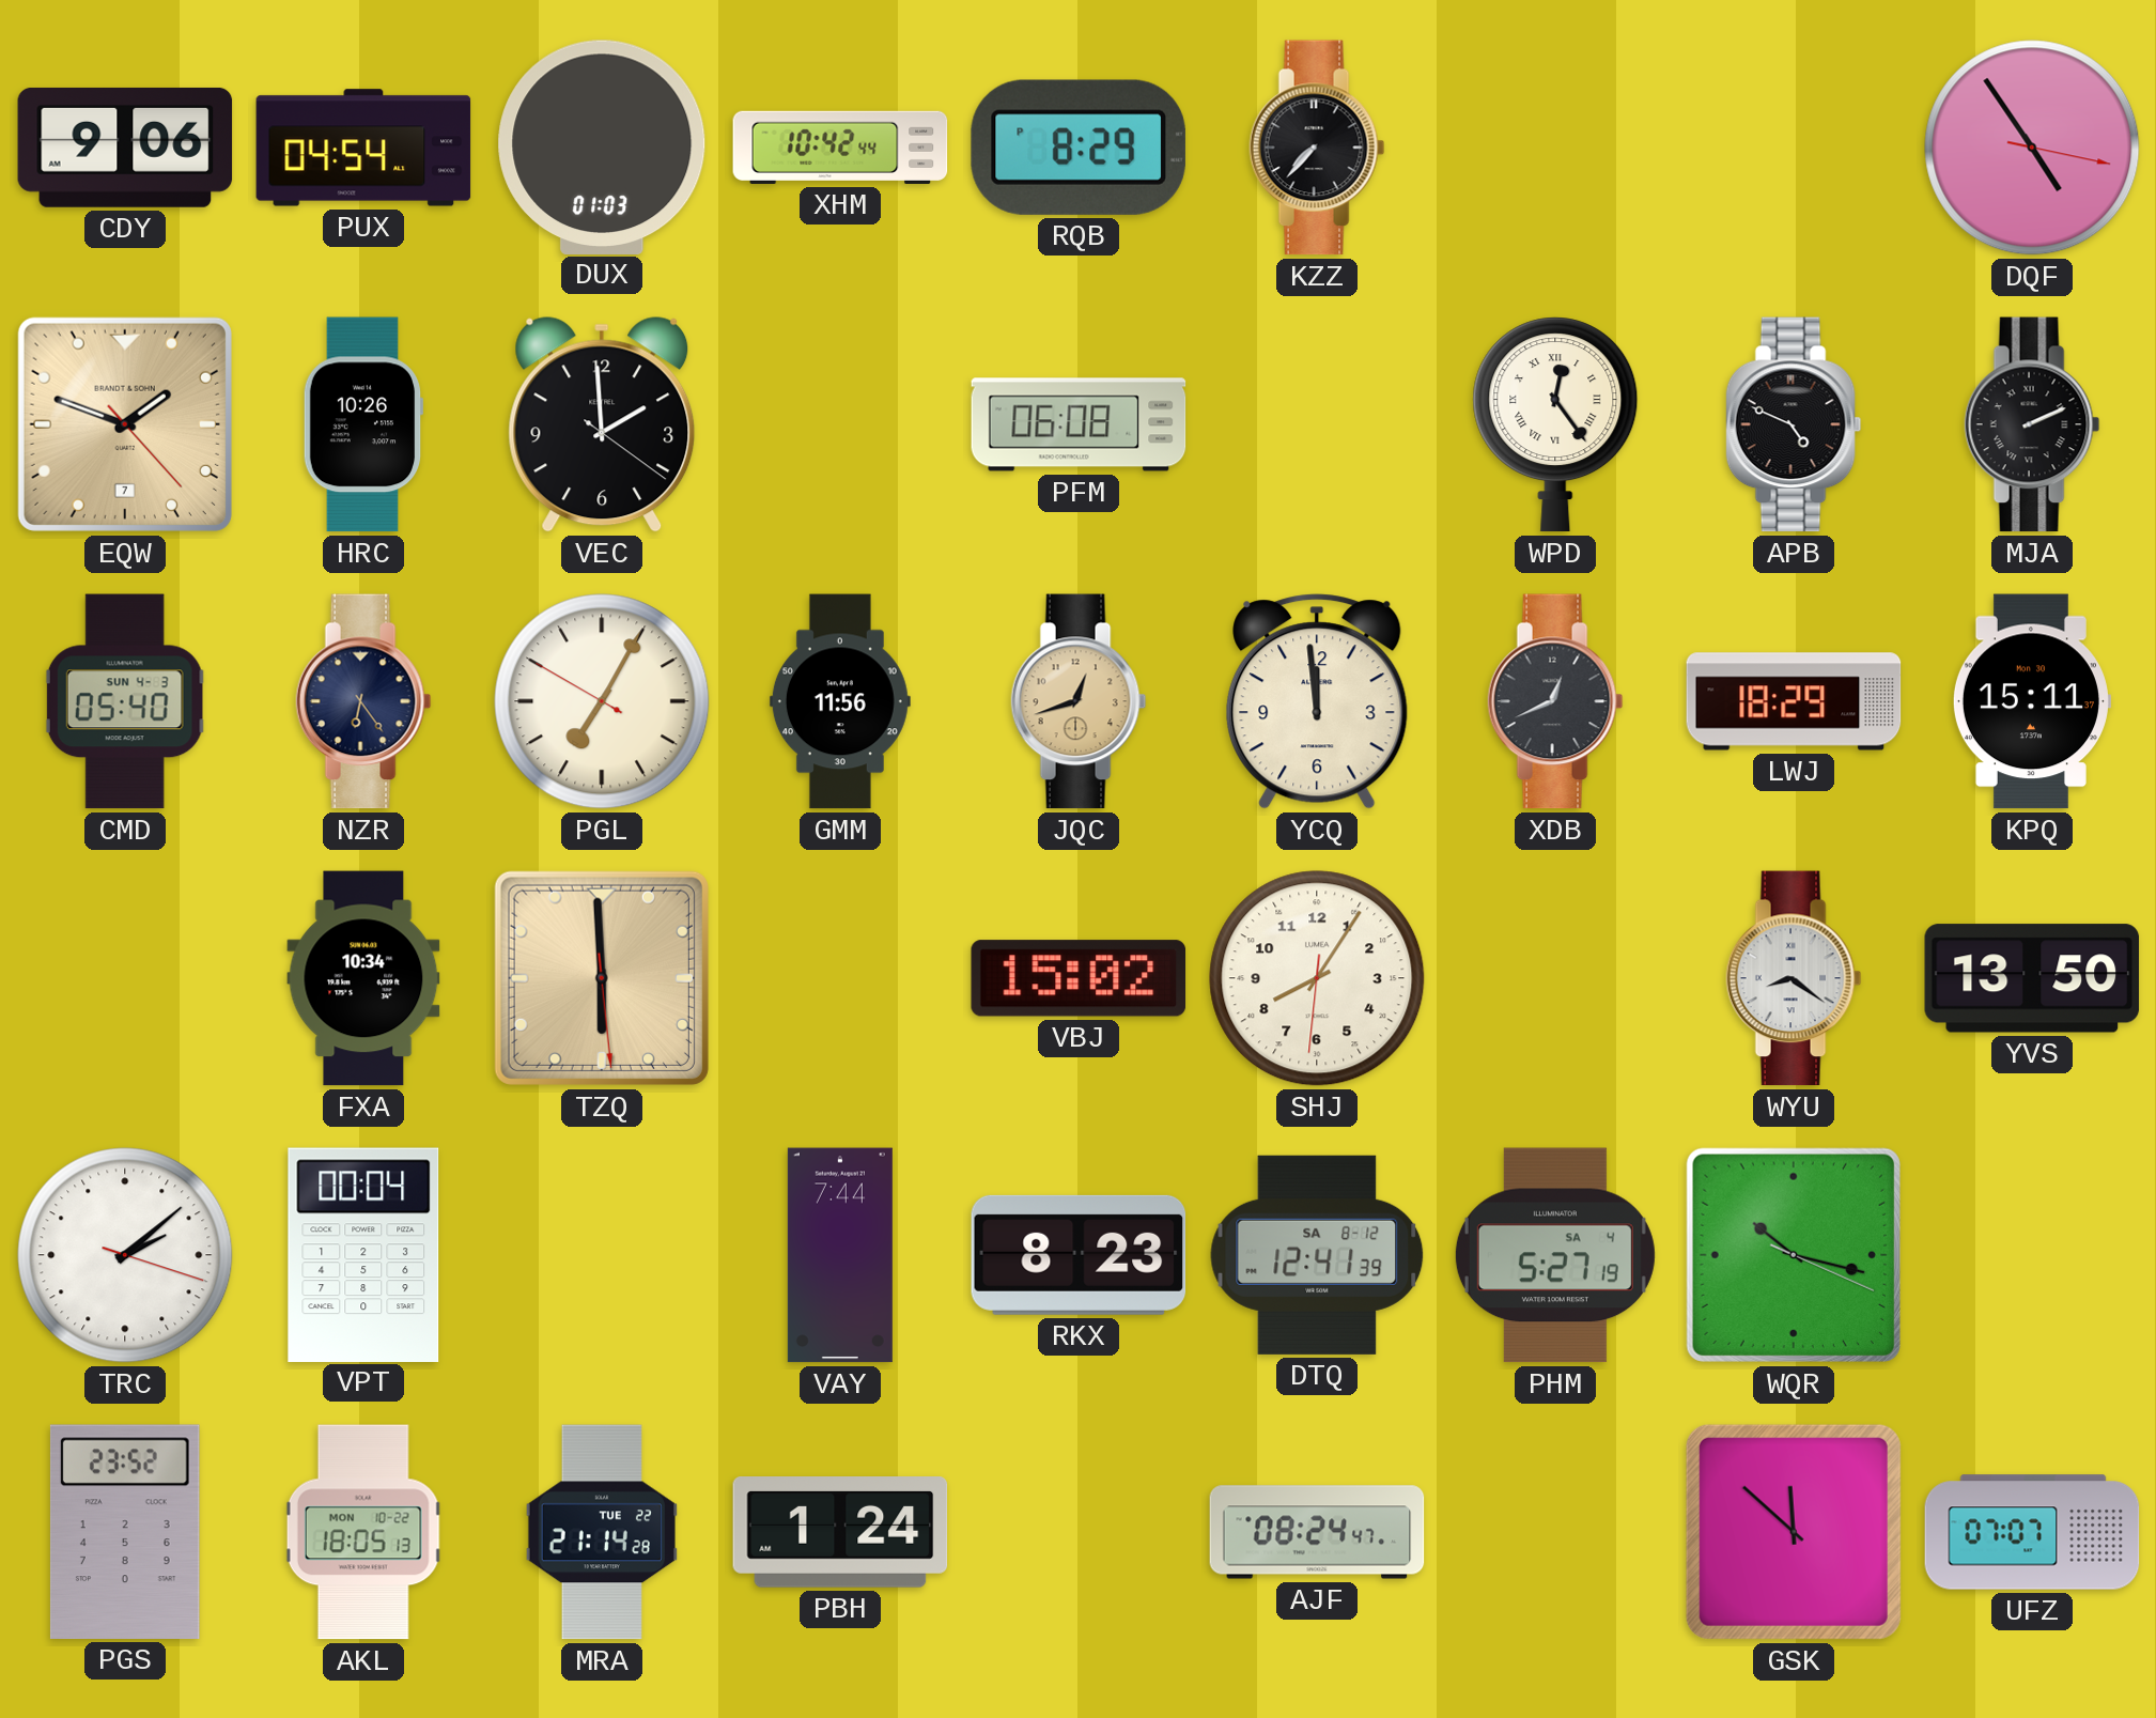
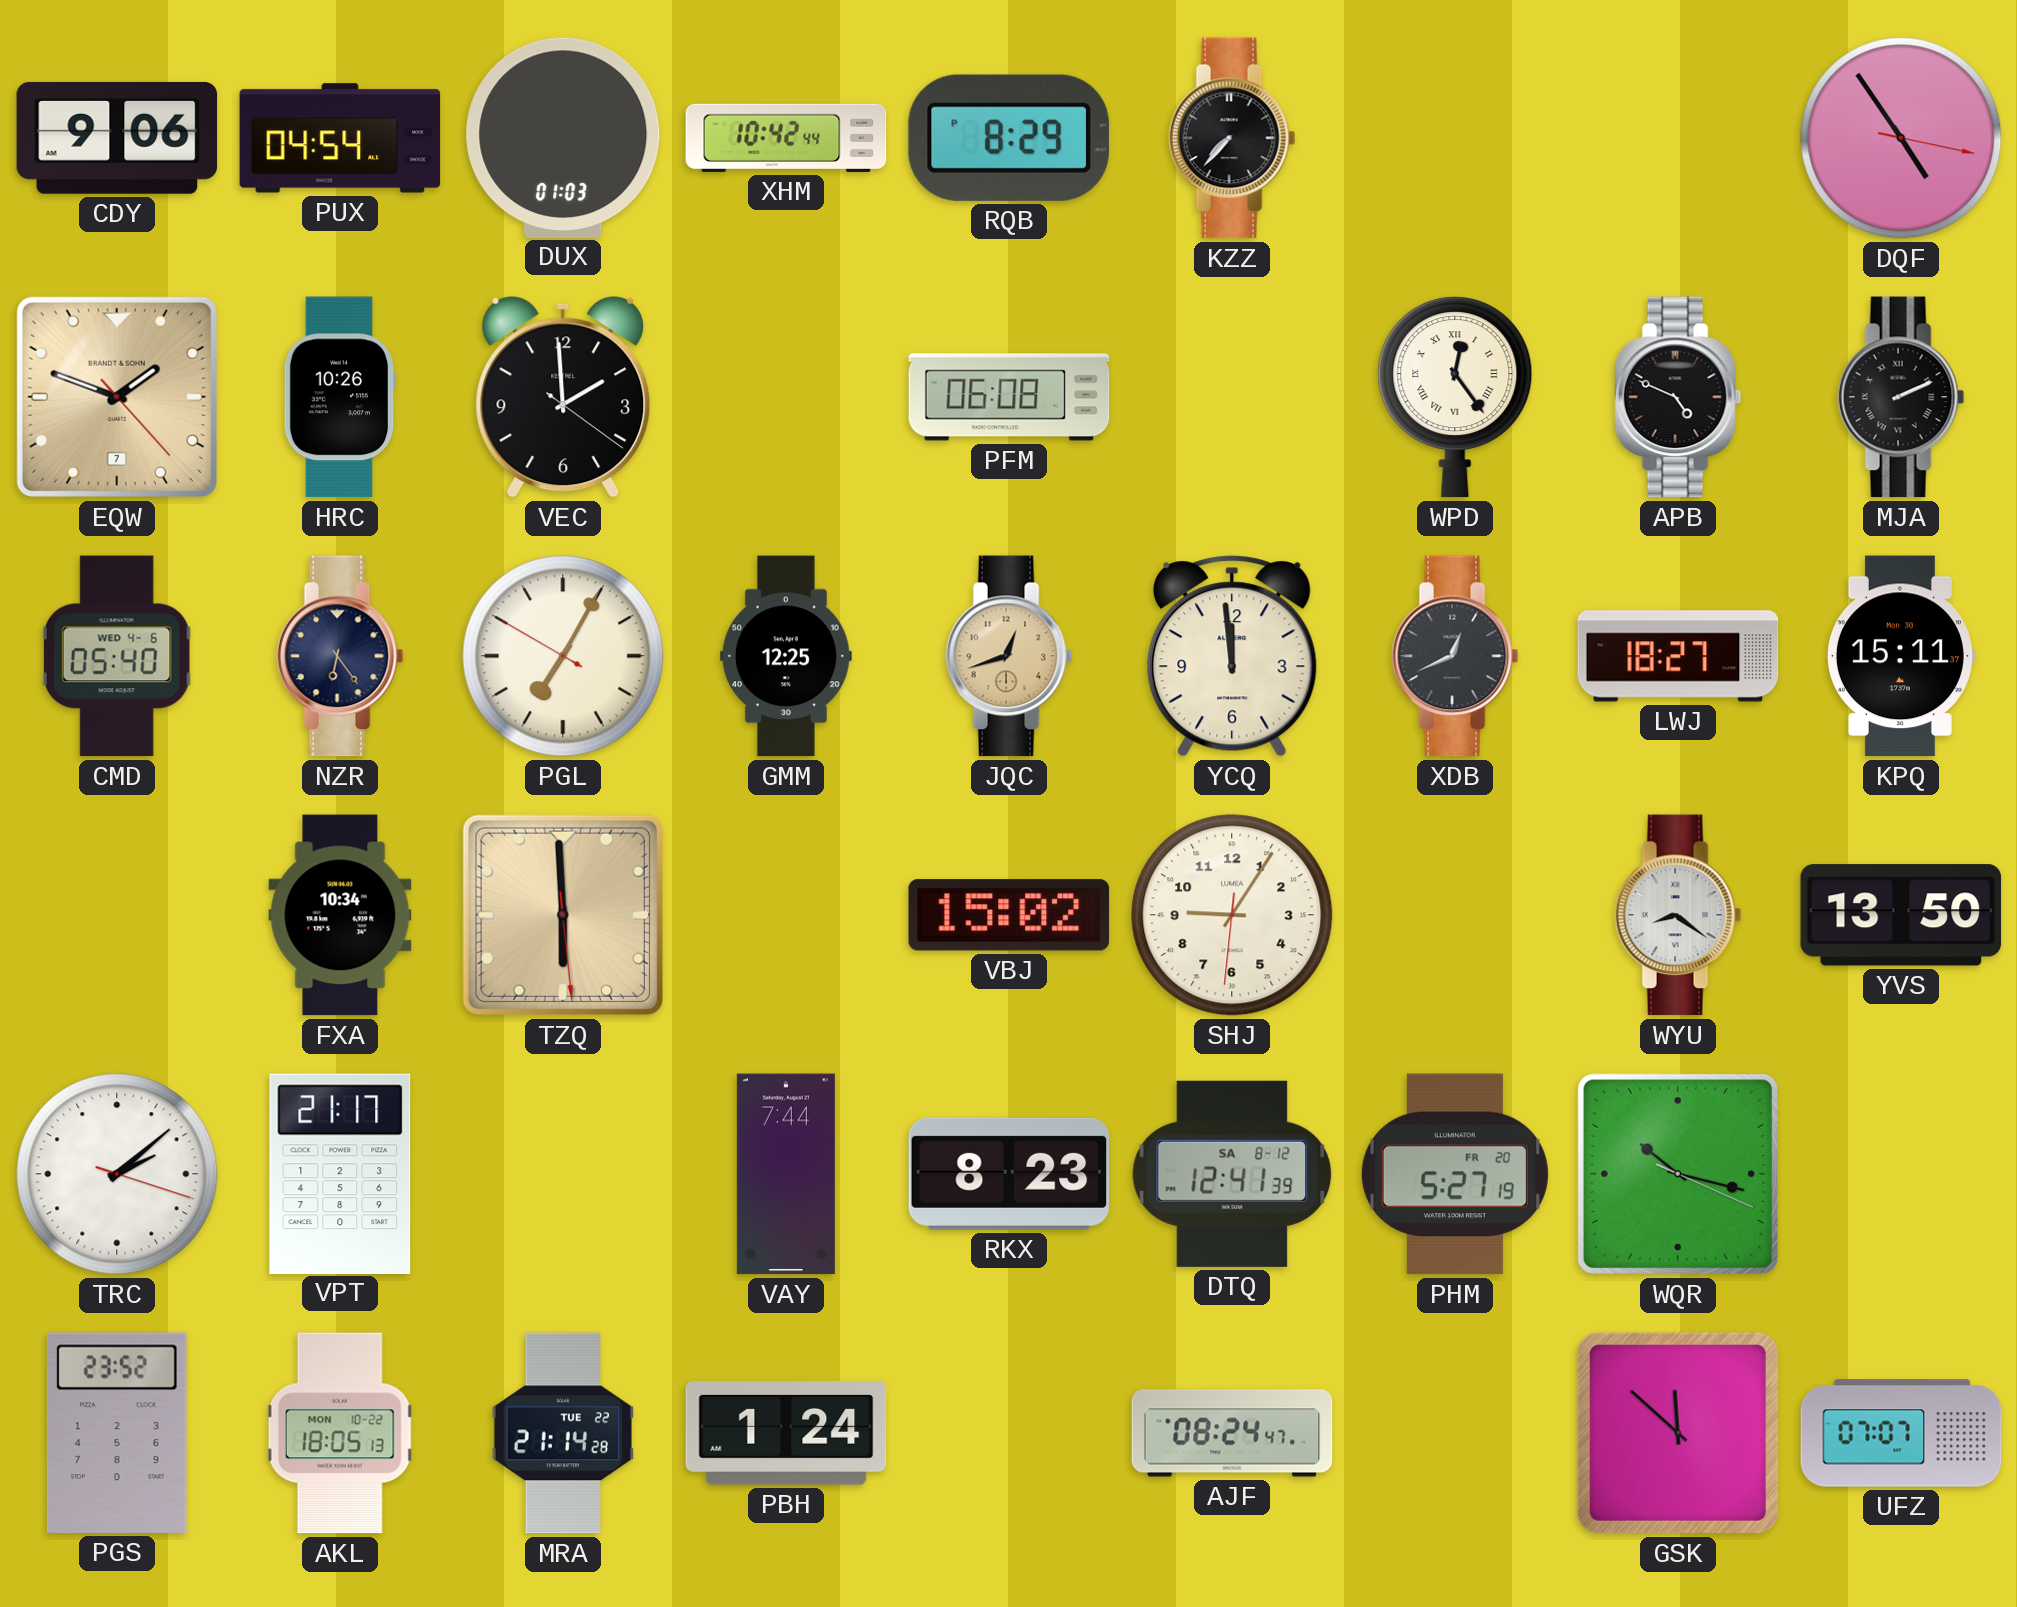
CMD date: SUN 4-3 -> WED 4-6 (117, 656)
GMM: 11:56 -> 12:25 (786, 656)
LWJ: 18:29 -> 18:27 (1678, 656)
SHJ: 8:05 -> 9:05 (1232, 915)
VPT: 00:04 -> 21:17 (340, 1173)
PHM date: SA 4 -> FR 20 (1455, 1174)
